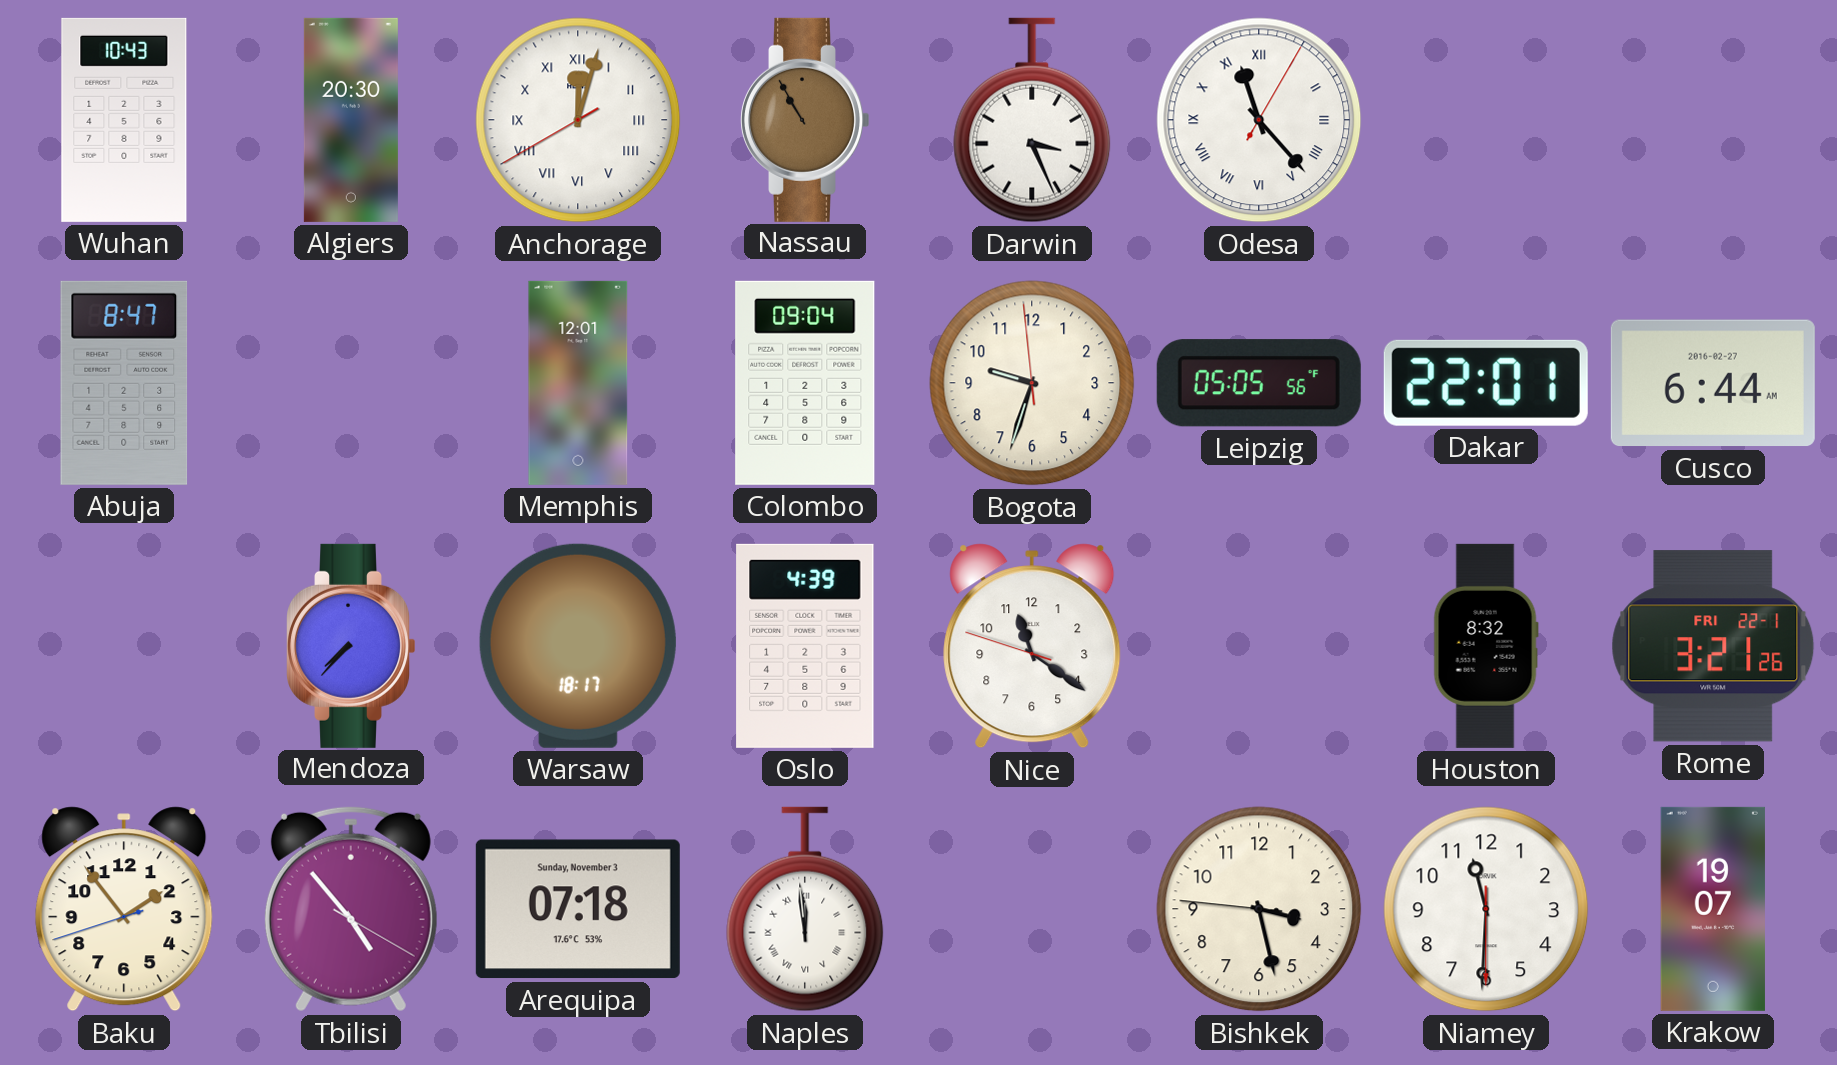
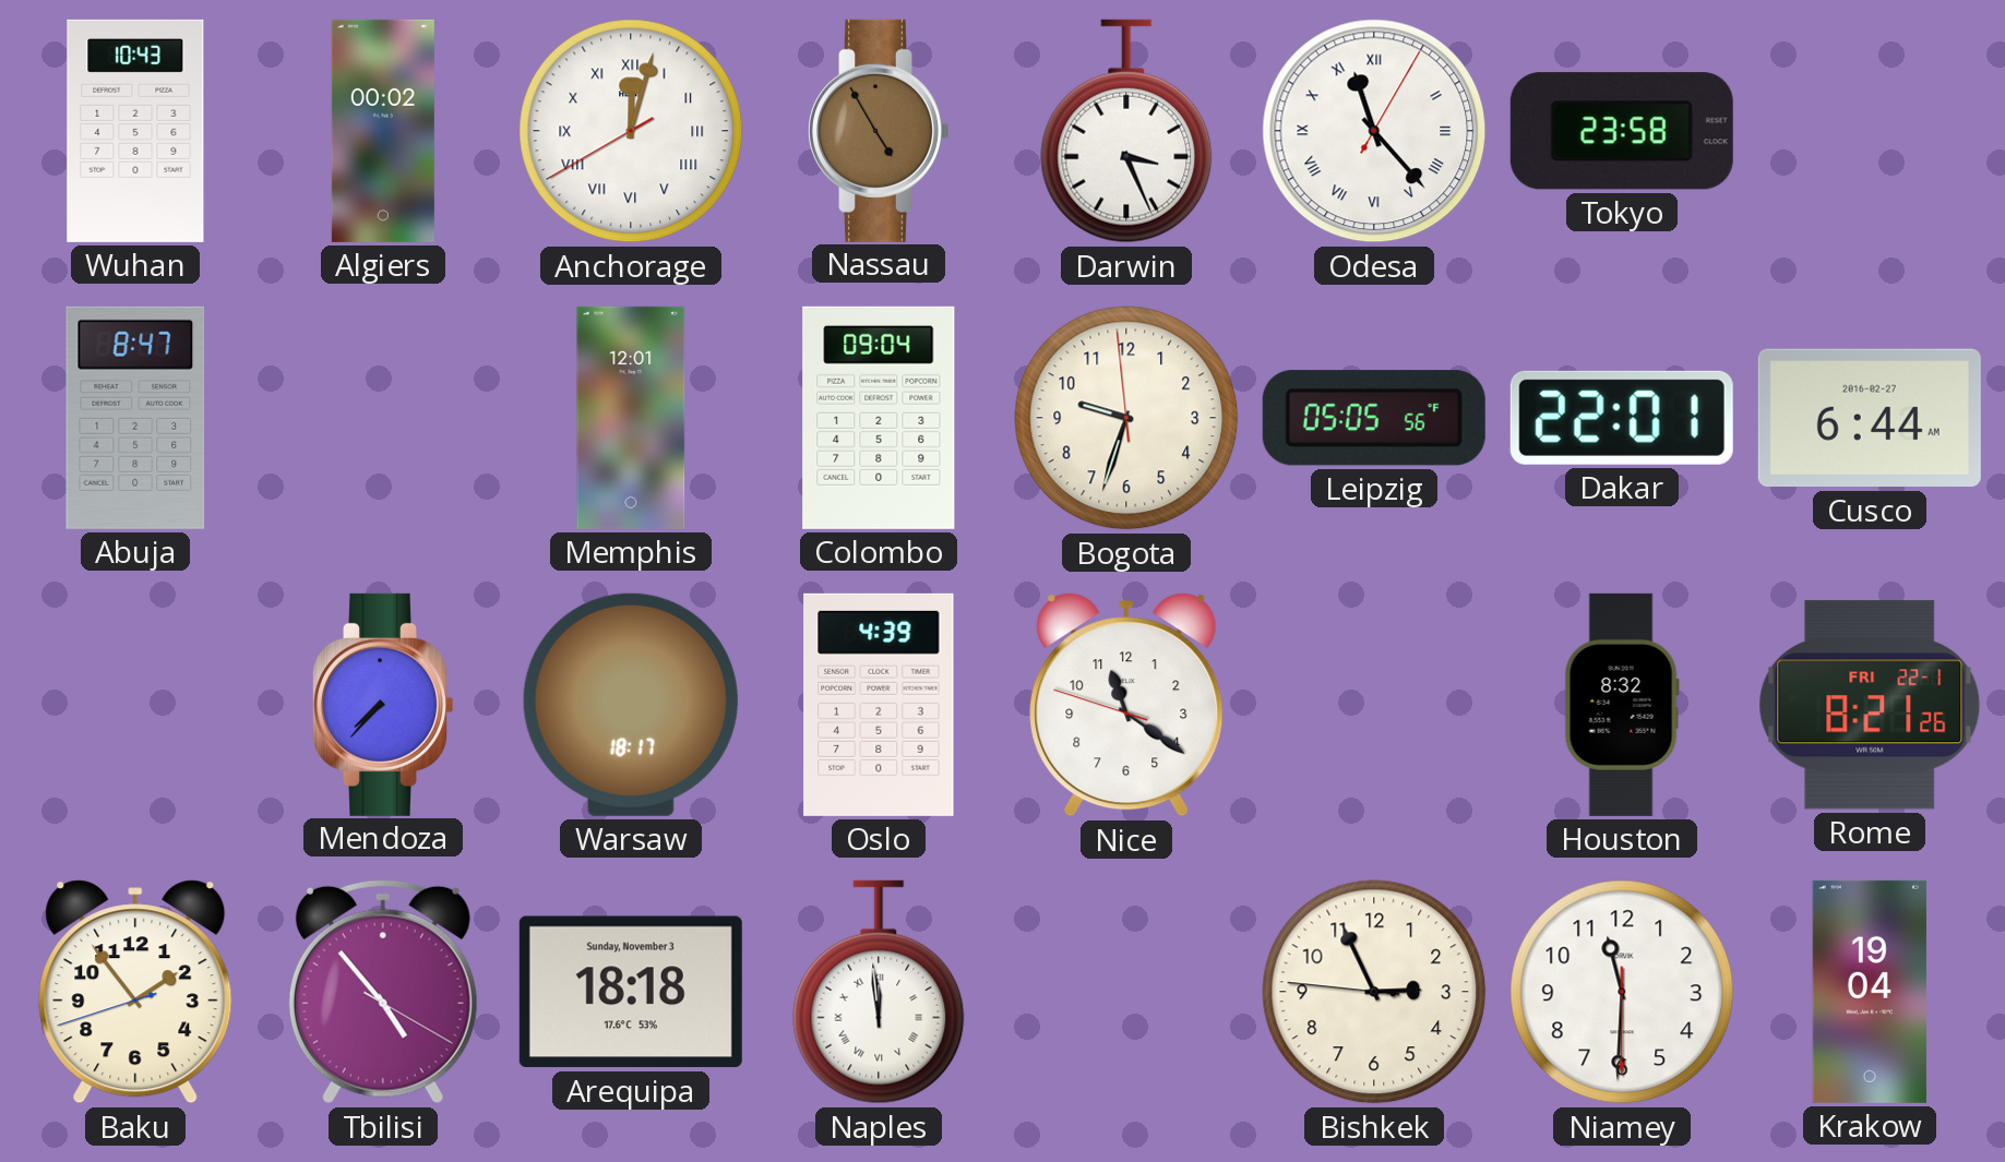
Algiers: 20:30 -> 00:02 (383, 131)
Nassau: 10:55 -> 4:55 (879, 131)
Tokyo: none -> 23:58 (1622, 131)
Rome: 3:21 -> 8:21 (1870, 705)
Arequipa: 07:18 -> 18:18 (631, 992)
Bishkek: 3:27 -> 2:55 (1374, 992)
Krakow: 19:07 -> 19:04 (1870, 992)
